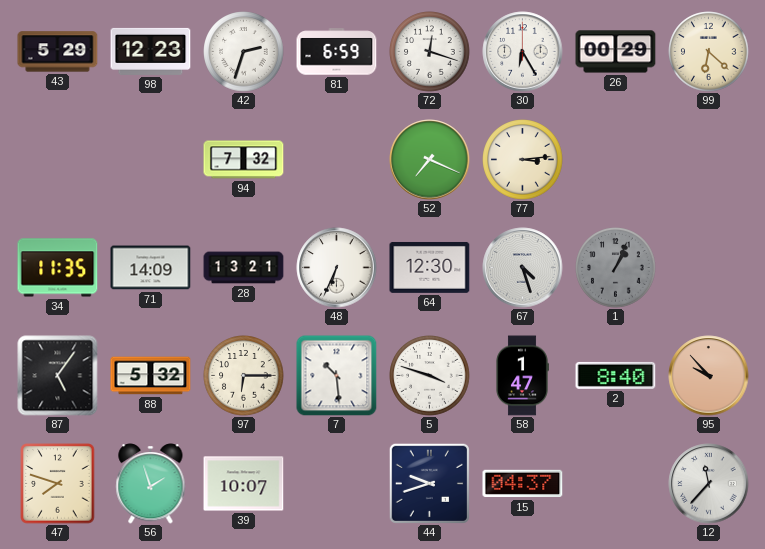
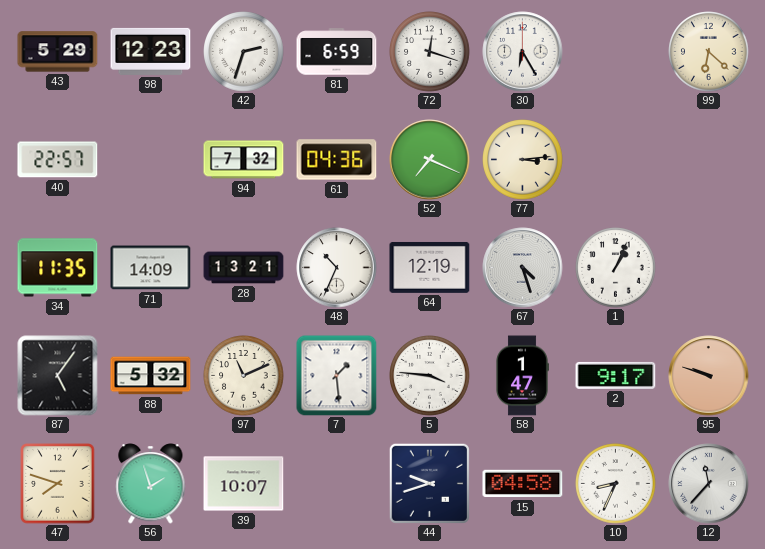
26: 00:29 -> none (616, 52)
40: none -> 22:57 (58, 160)
61: none -> 04:36 (337, 160)
48: 6:34 -> 10:34 (337, 268)
64: 12:30 -> 12:19 (430, 267)
1 dial: grey -> white (616, 268)
97: 6:15 -> 11:11 (244, 376)
7: 10:29 -> 1:29 (337, 376)
5: 3:48 -> 3:46 (430, 376)
2: 8:40 -> 9:17 (616, 375)
95: 9:53 -> 9:48 (709, 376)
15: 04:37 -> 04:58 (523, 484)
10: none -> 8:34 (616, 484)
